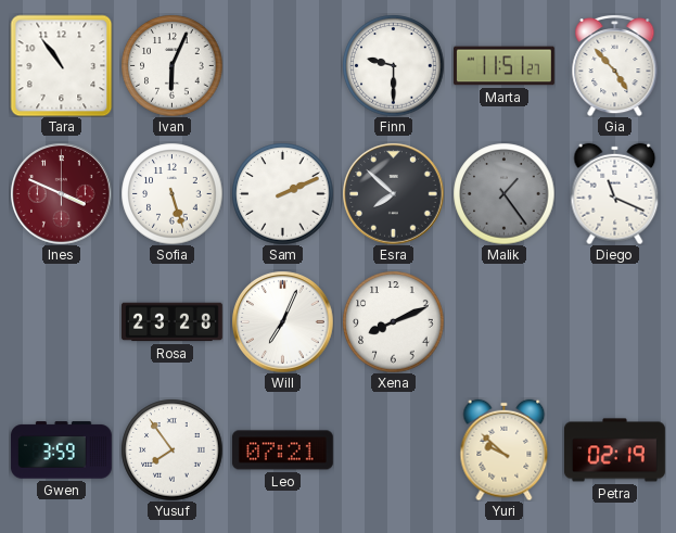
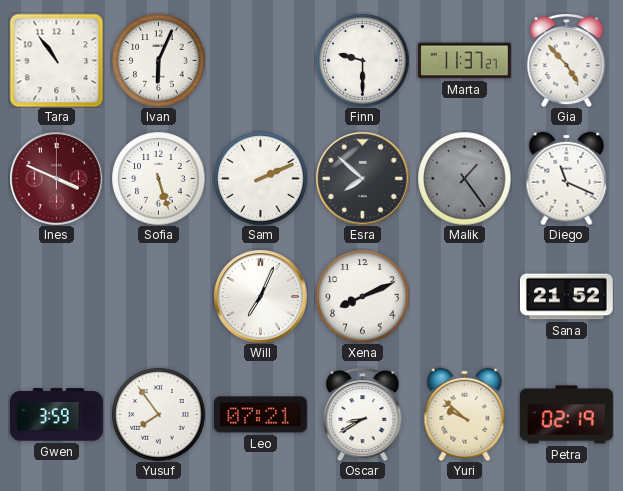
Marta: 11:51 -> 11:37 (465, 61)
Rosa: 23:28 -> none (173, 322)
Sana: none -> 21:52 (566, 297)
Oscar: none -> 8:40 (363, 414)
